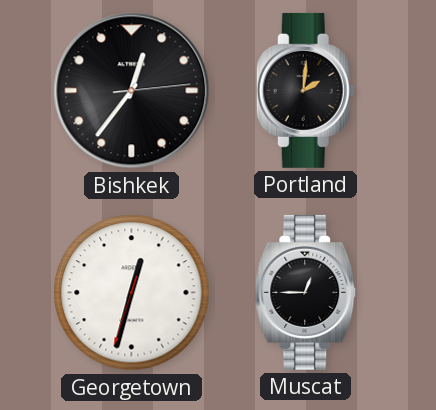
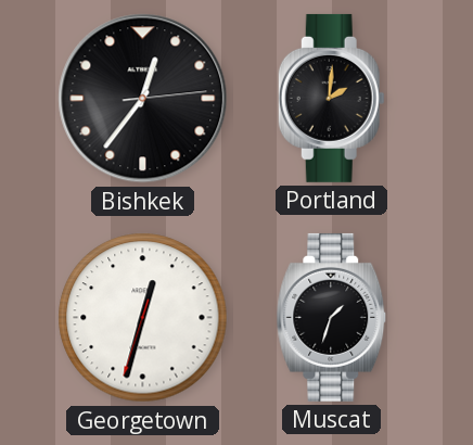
Muscat: 12:45 -> 1:33 (332, 317)
